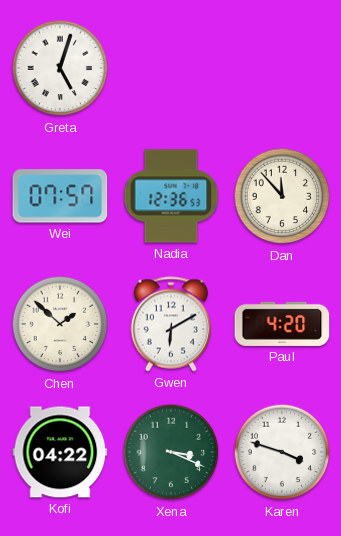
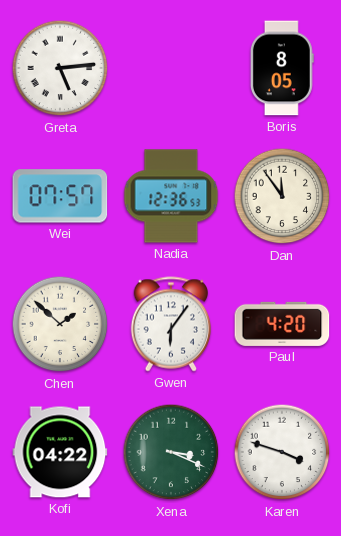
Greta: 5:03 -> 5:14 (60, 68)
Boris: none -> 8:05 (282, 68)
Dan: 11:53 -> 11:54 (282, 196)
Gwen: 6:10 -> 6:06 (171, 324)
